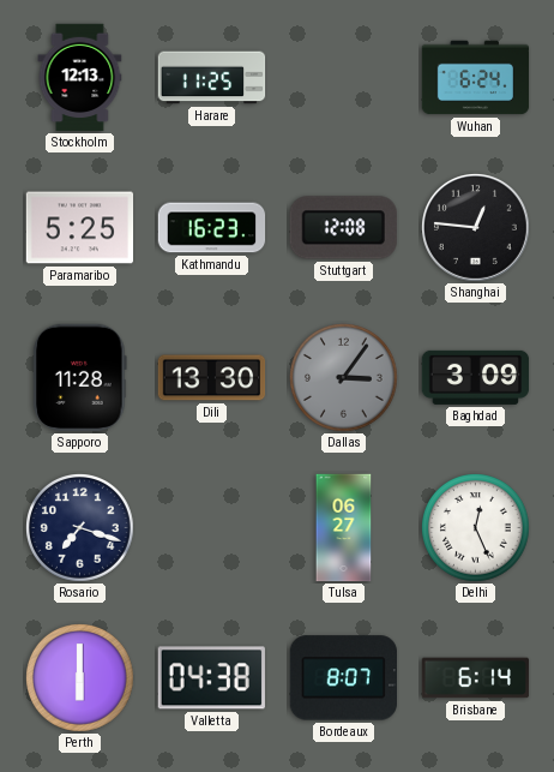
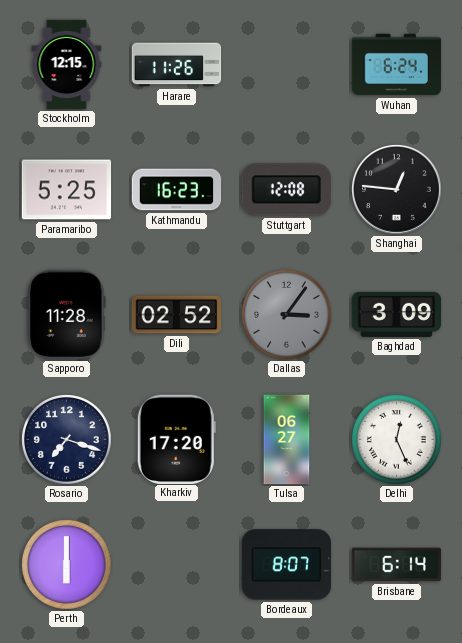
Stockholm: 12:13 -> 12:15 (67, 65)
Harare: 11:25 -> 11:26 (177, 65)
Dili: 13:30 -> 02:52 (177, 315)
Kharkiv: none -> 17:20 (176, 439)
Valletta: 04:38 -> none (211, 678)
